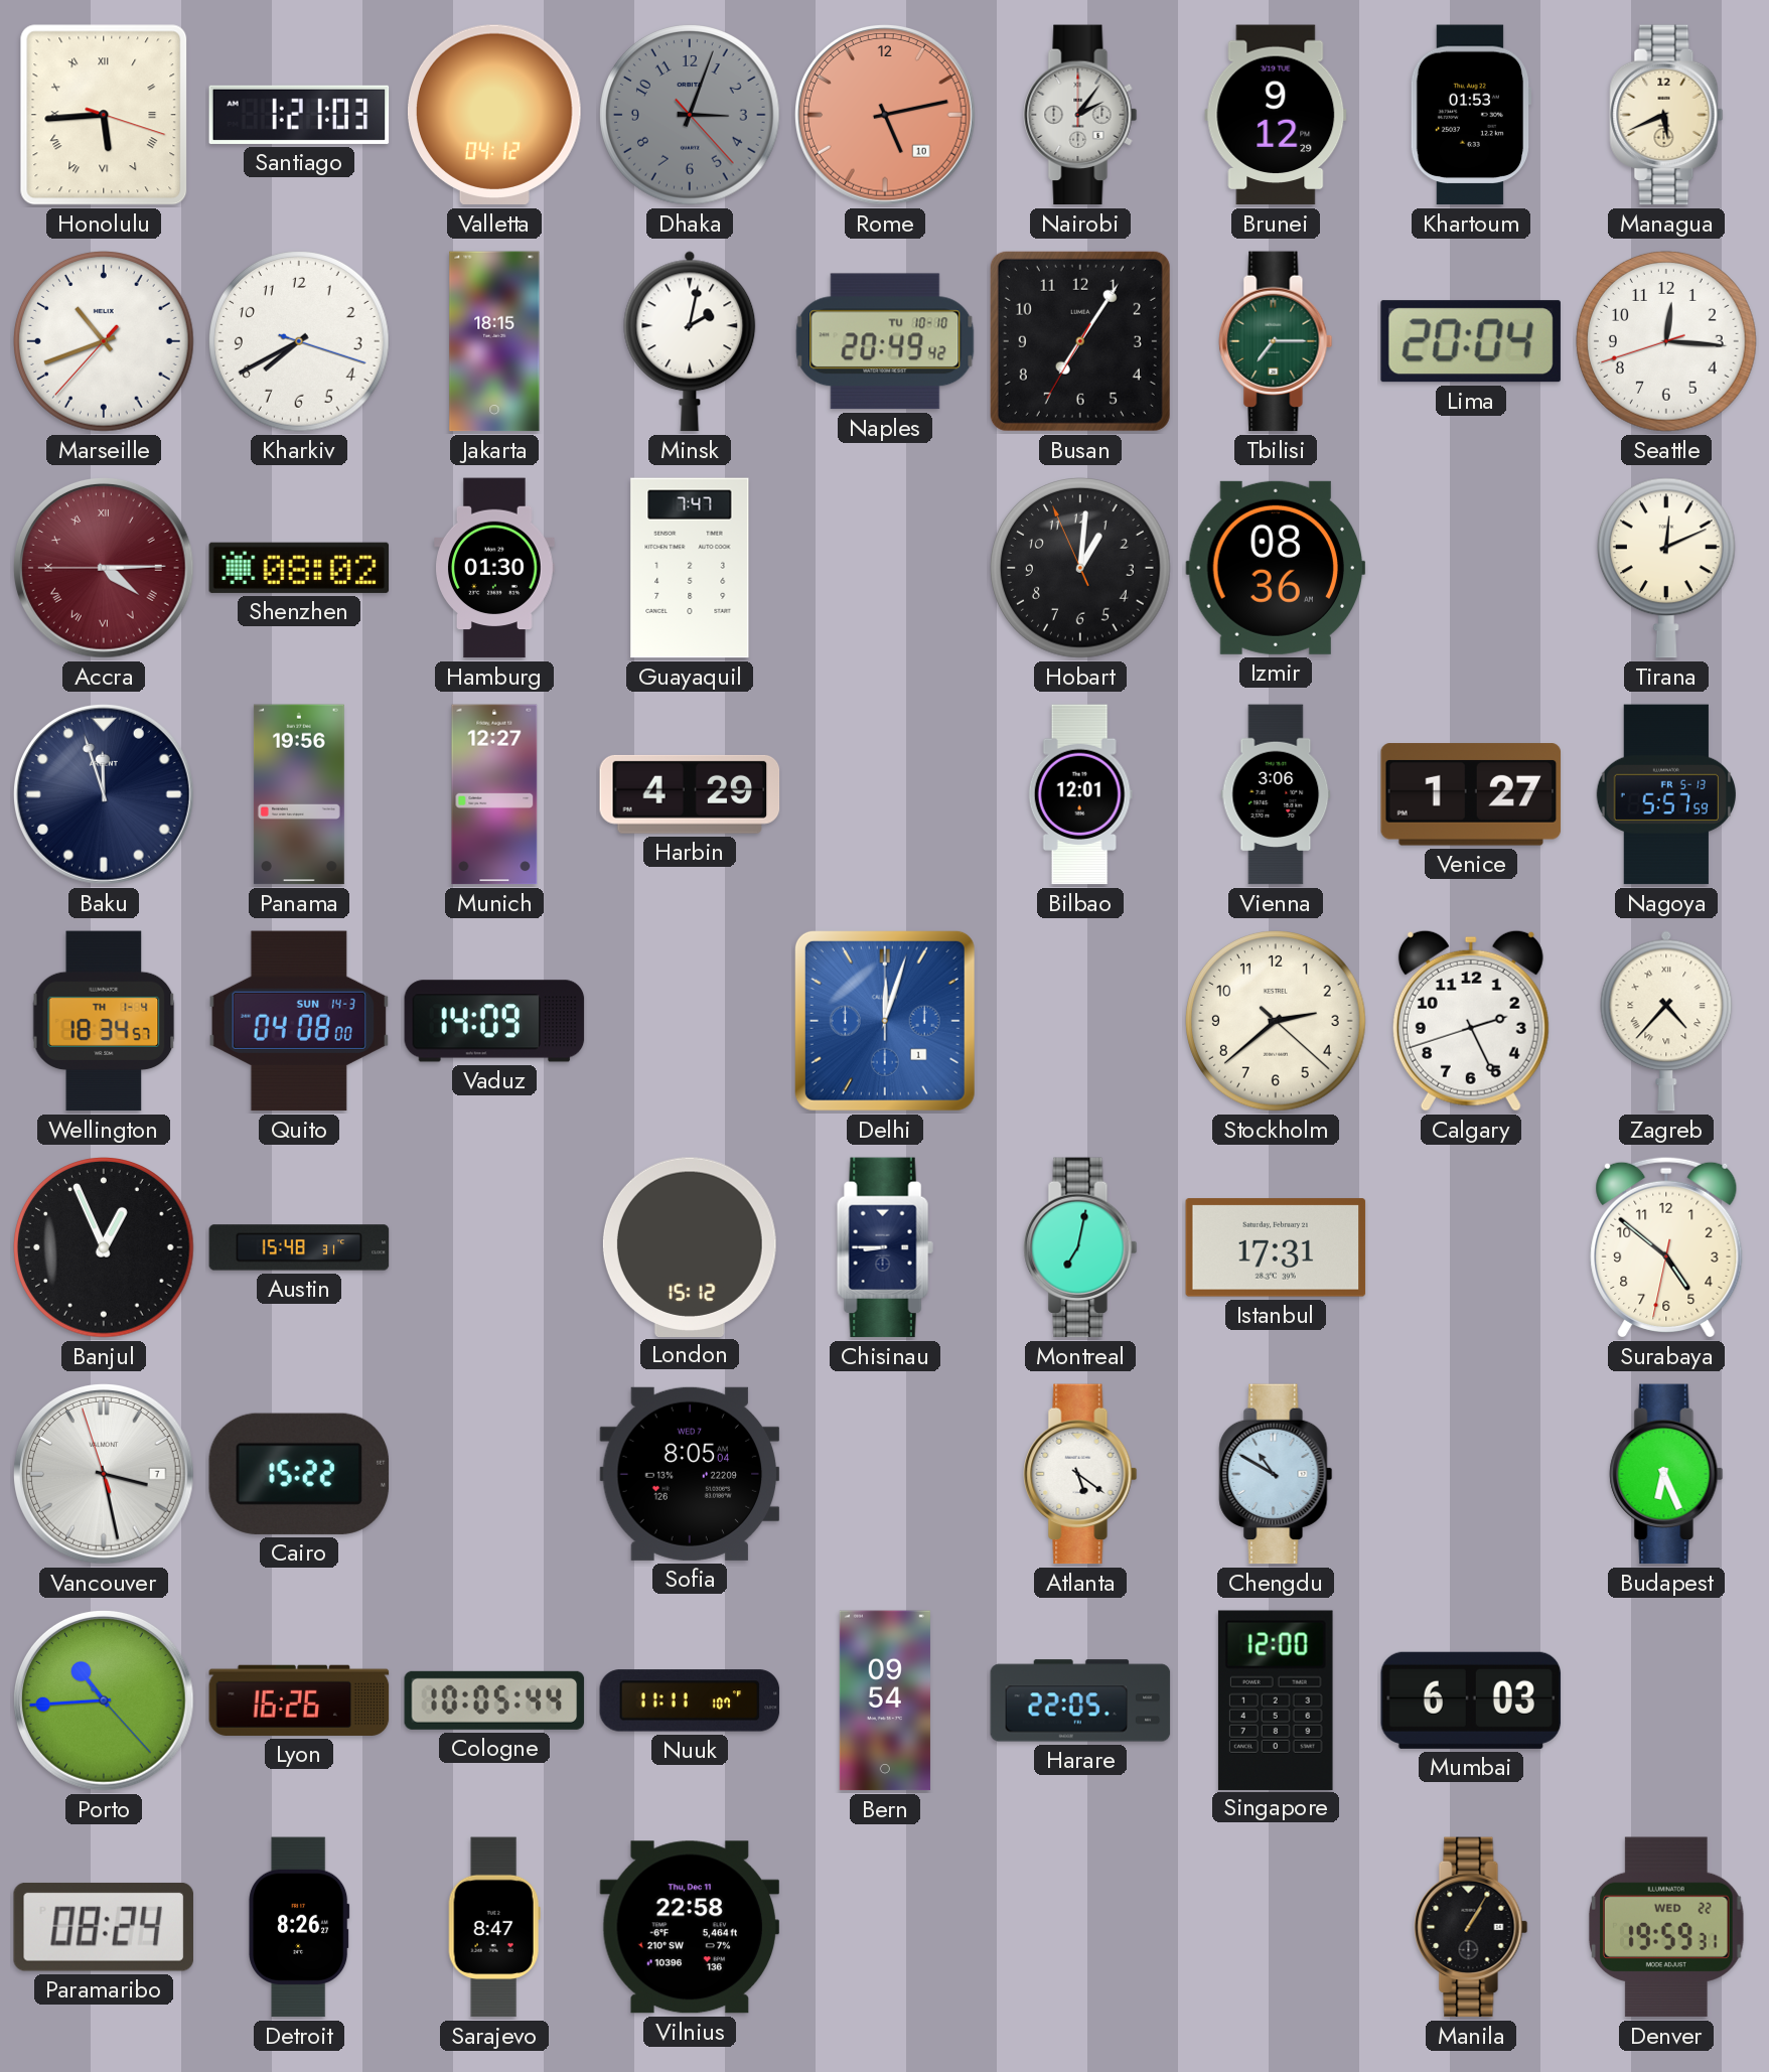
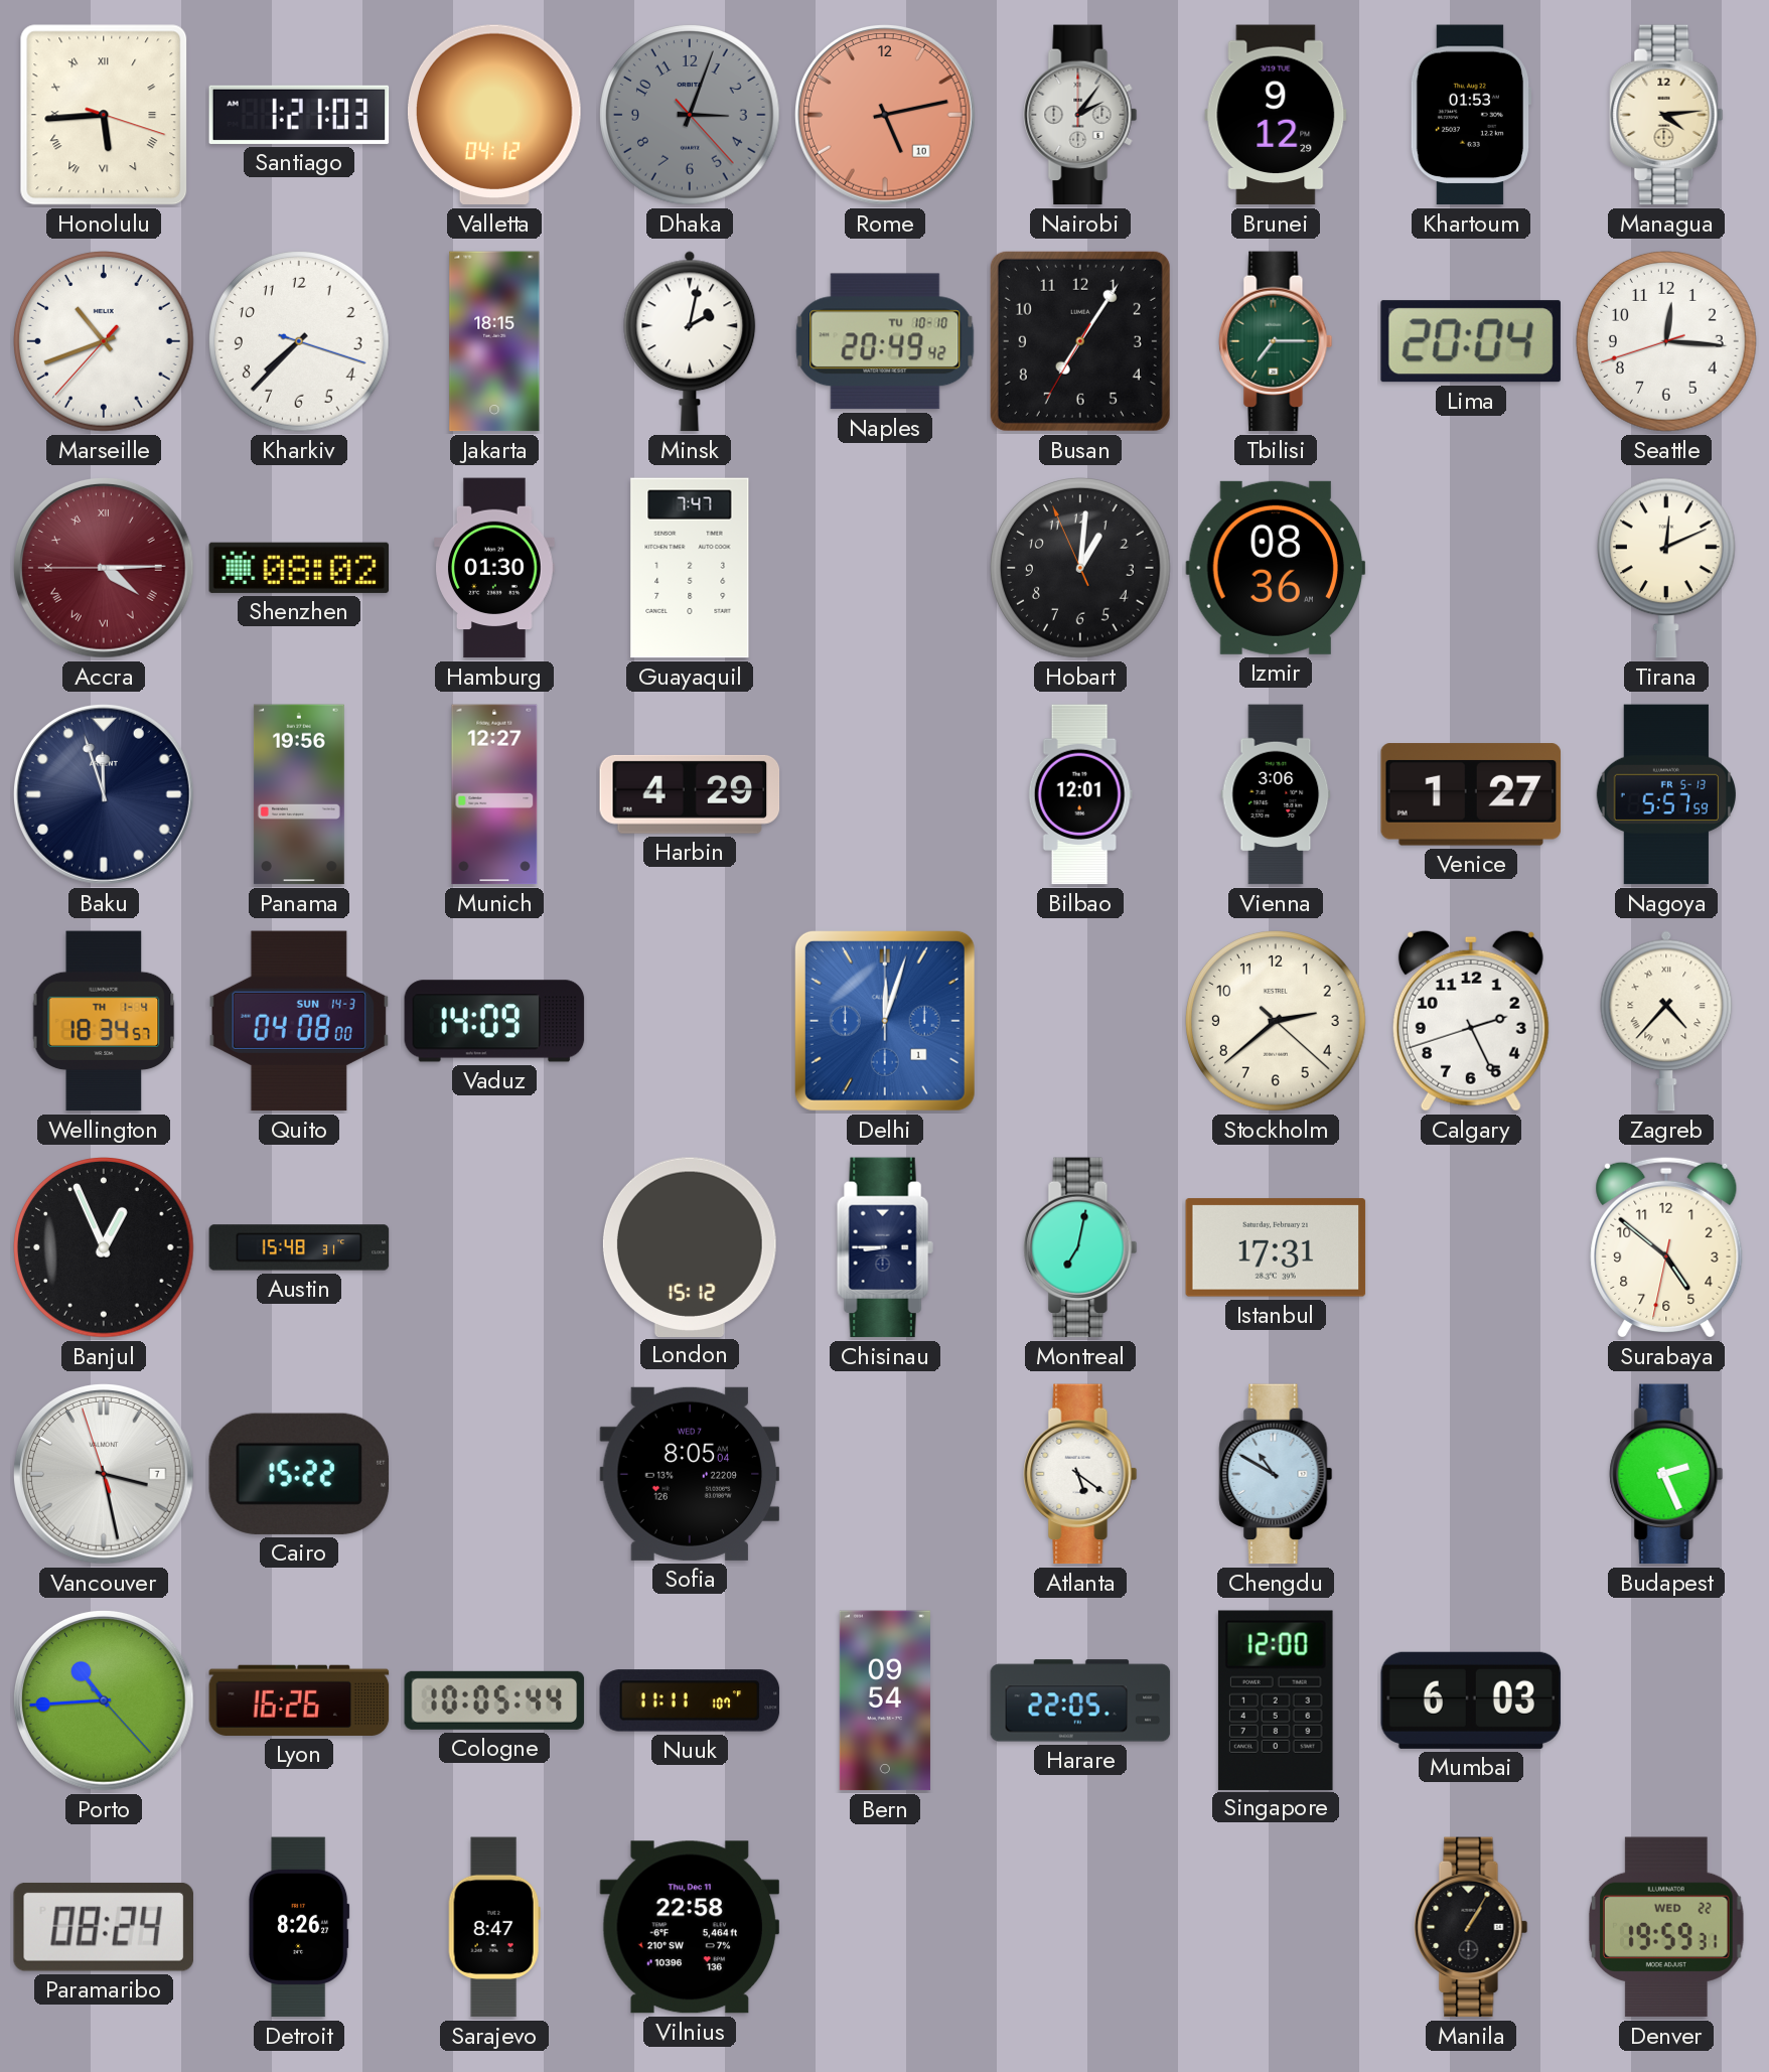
Managua: 5:41 -> 4:14 (1666, 115)
Kharkiv: 7:40 -> 7:37 (300, 342)
Budapest: 6:26 -> 2:26 (1666, 1474)
